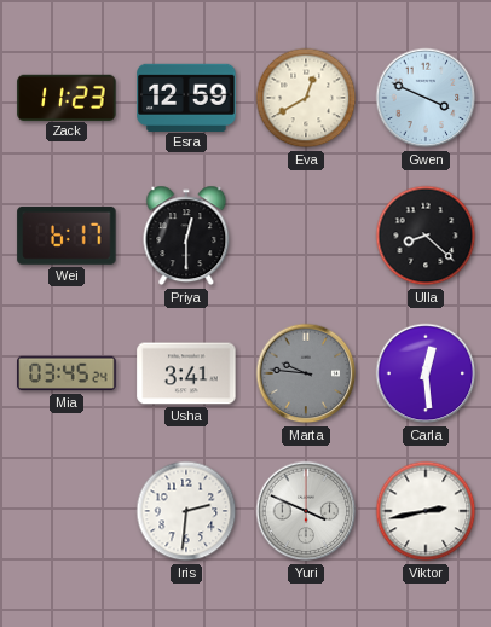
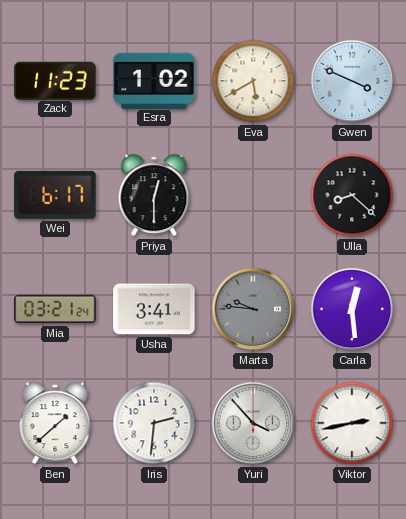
Esra: 12:59 -> 1:02 (154, 80)
Eva: 12:40 -> 5:40 (253, 81)
Mia: 03:45 -> 03:21 (55, 309)
Ben: none -> 1:38 (55, 423)
Yuri: 3:49 -> 3:53 (253, 423)
